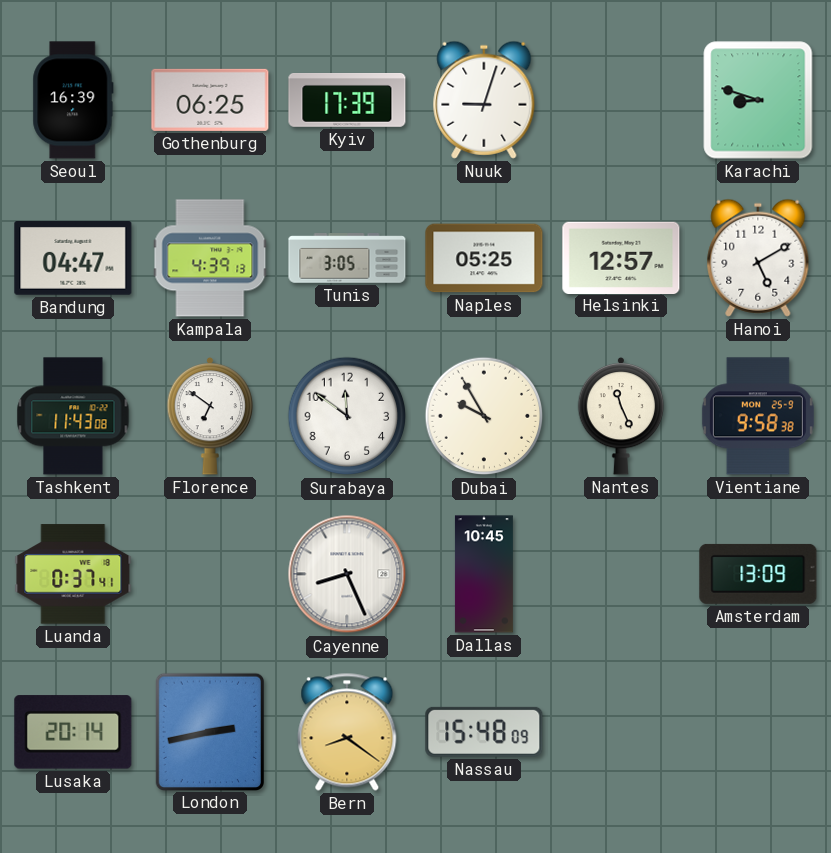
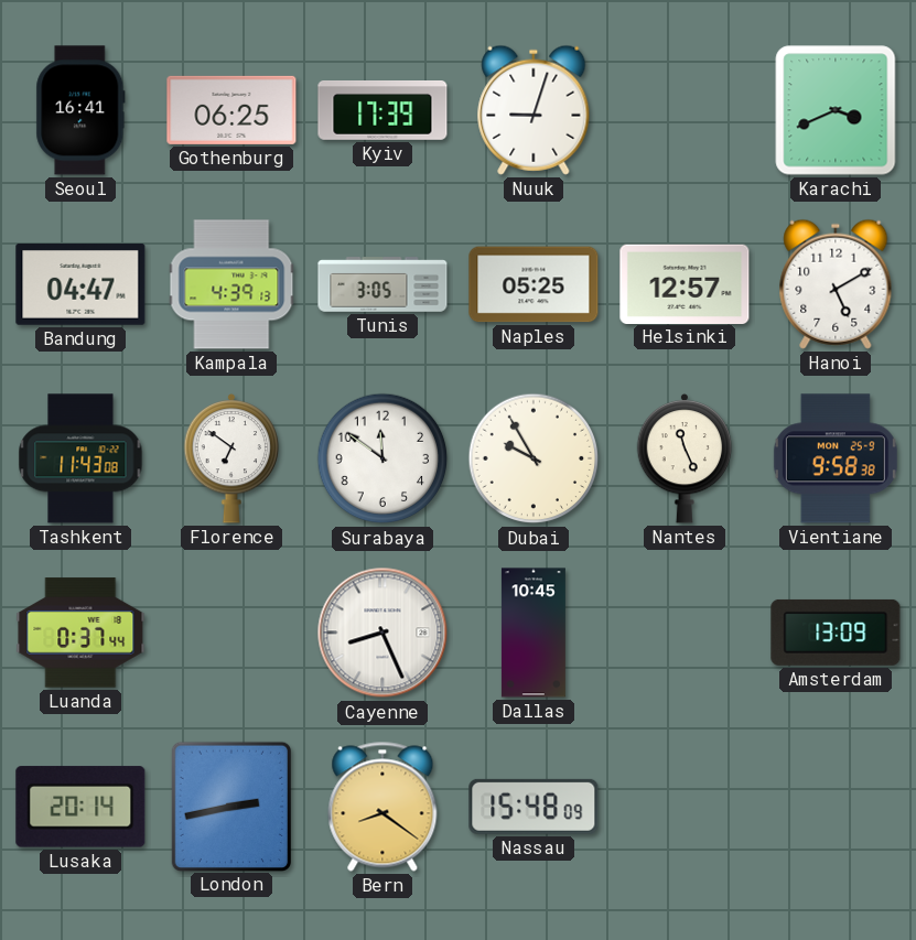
Seoul: 16:39 -> 16:41 (80, 110)
Karachi: 8:48 -> 3:41 (836, 110)
Luanda: 0:37:41 -> 0:37:44 (80, 633)
